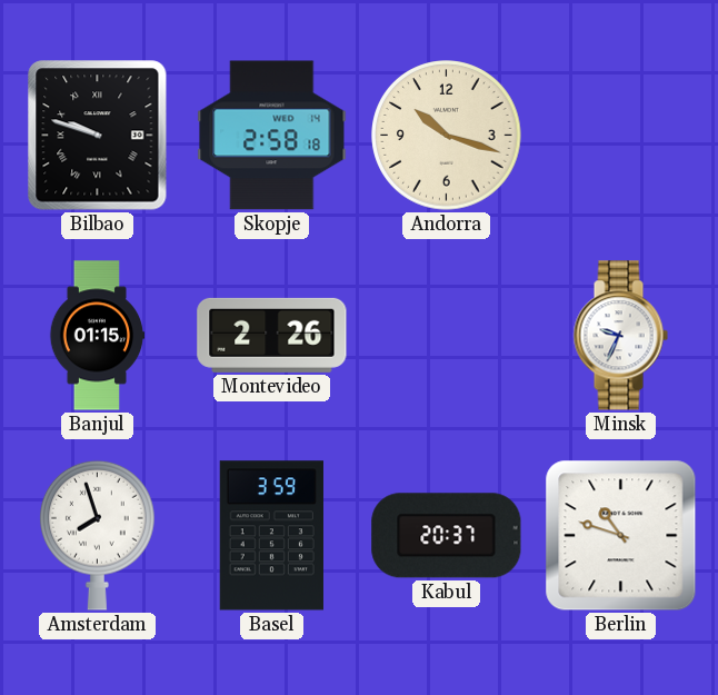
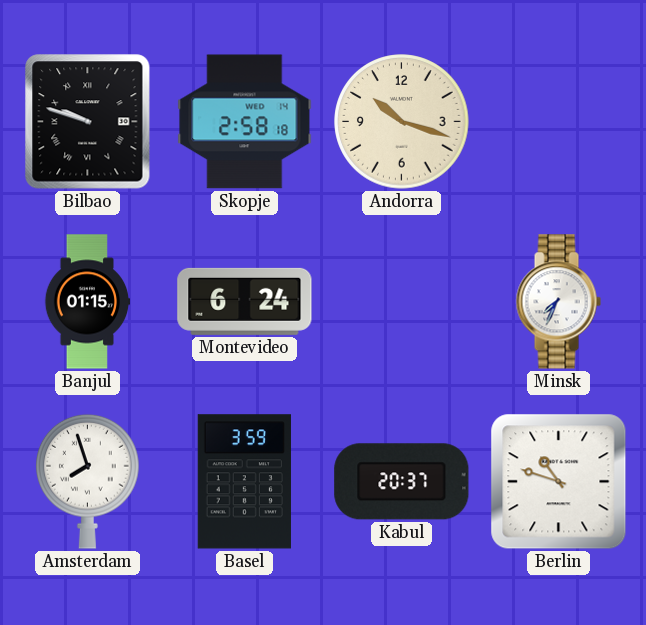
Montevideo: 2:26 -> 6:24 (245, 301)
Minsk: 9:34 -> 7:34 (558, 302)
